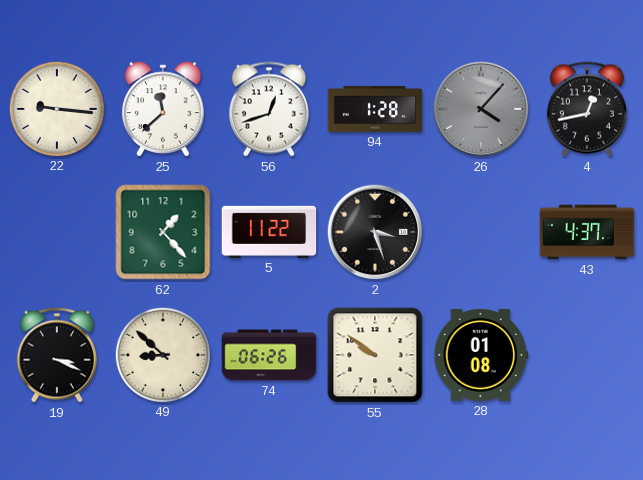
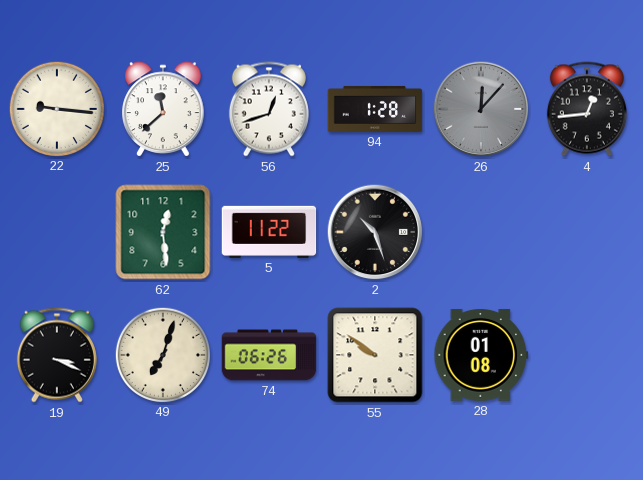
26: 4:07 -> 12:07 (481, 109)
4: 12:43 -> 12:44 (587, 109)
62: 1:23 -> 12:29 (163, 232)
2: 3:27 -> 10:27 (375, 232)
43: 4:37 -> none (587, 232)
49: 8:52 -> 7:03 (162, 354)
